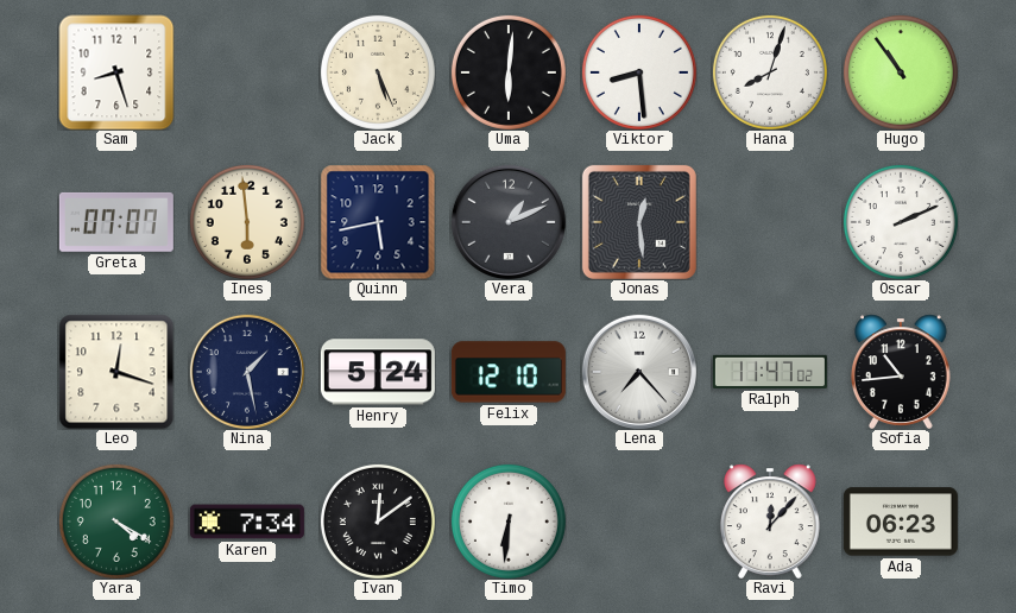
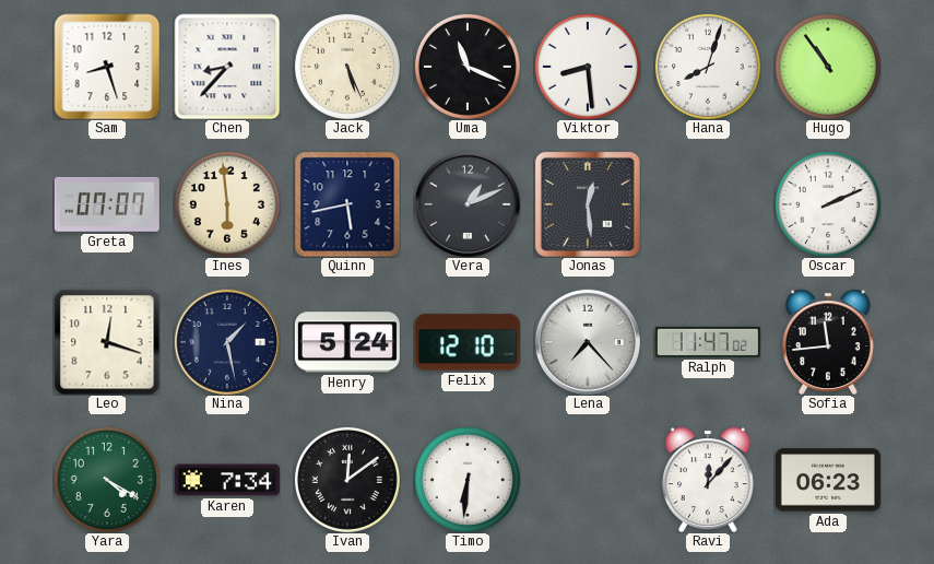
Chen: none -> 8:37 (227, 67)
Uma: 6:01 -> 11:19 (468, 67)
Sofia: 10:44 -> 11:44 (828, 342)
